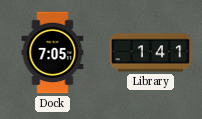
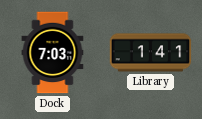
Dock: 7:05 -> 7:03 (53, 53)
